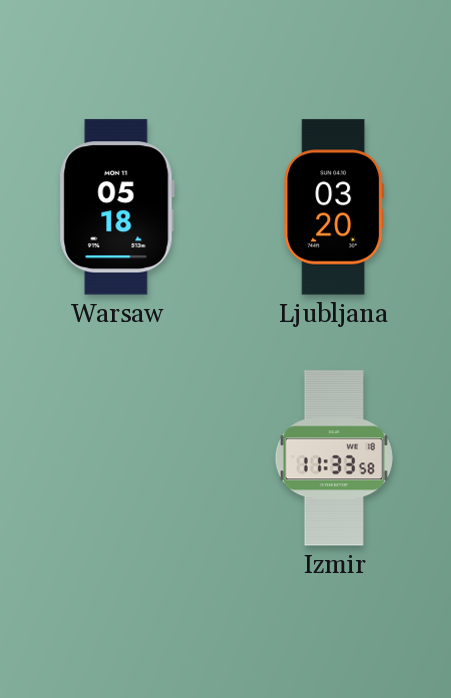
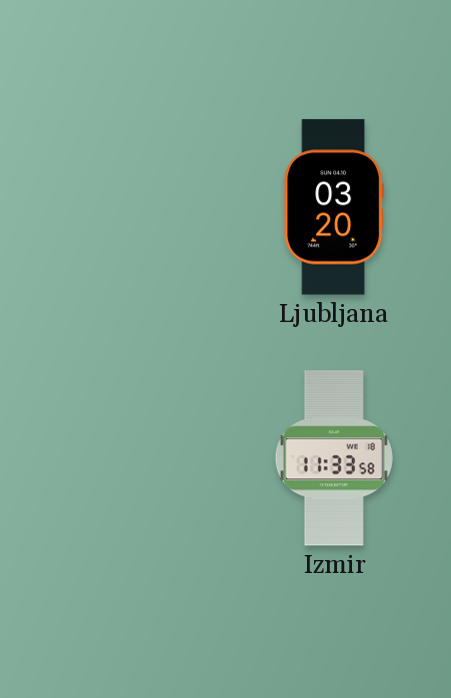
Warsaw: 05:18 -> none (117, 207)
